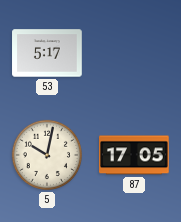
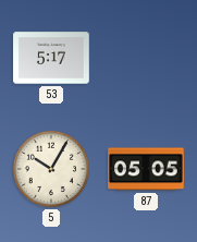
5: 10:02 -> 10:05 (51, 169)
87: 17:05 -> 05:05 (146, 169)
